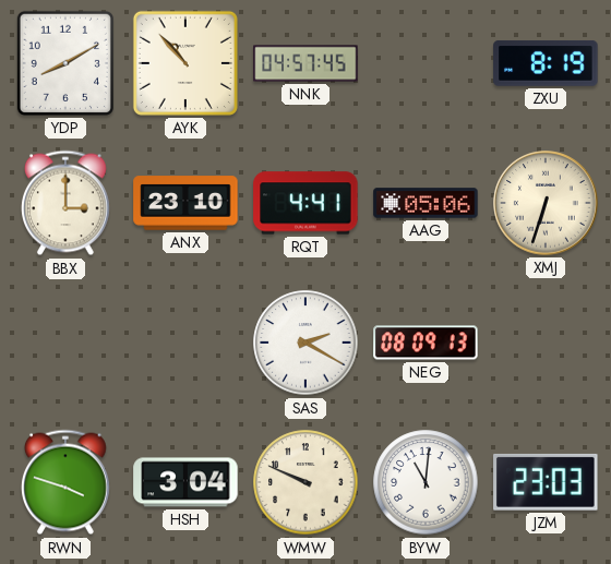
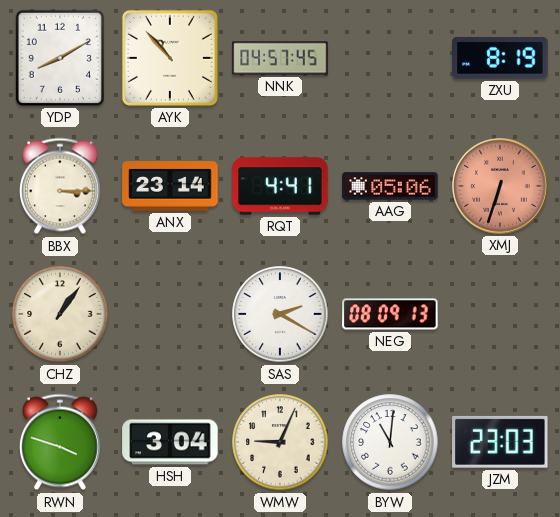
BBX: 3:00 -> 3:15 (60, 186)
ANX: 23:10 -> 23:14 (170, 186)
XMJ dial: cream -> salmon (500, 186)
CHZ: none -> 1:06 (60, 314)
WMW: 9:49 -> 9:04 (280, 442)
